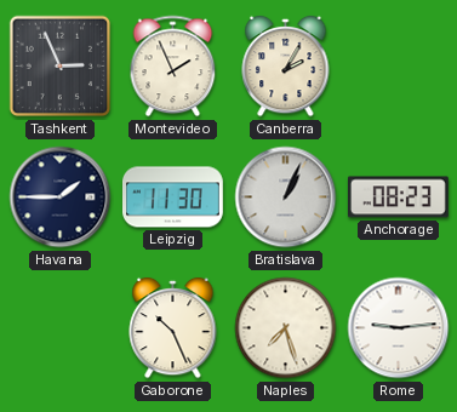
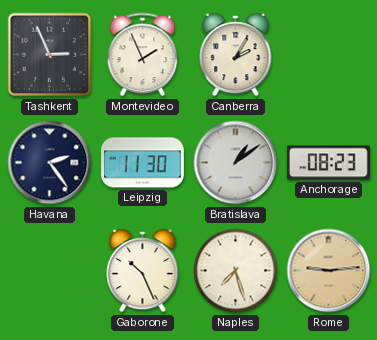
Havana: 1:45 -> 2:24 (50, 163)
Bratislava: 1:04 -> 1:09 (236, 163)
Rome dial: white -> champagne (329, 271)
